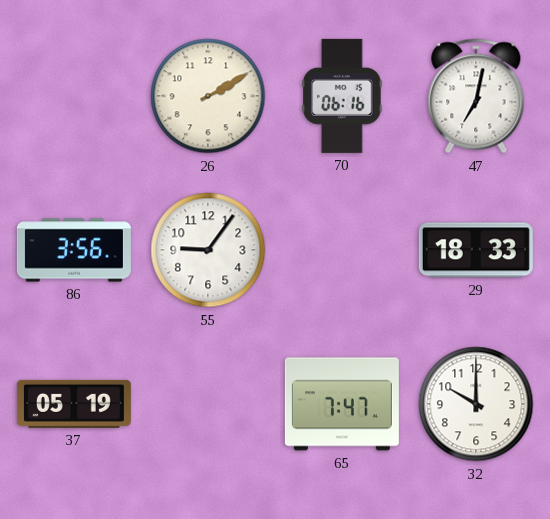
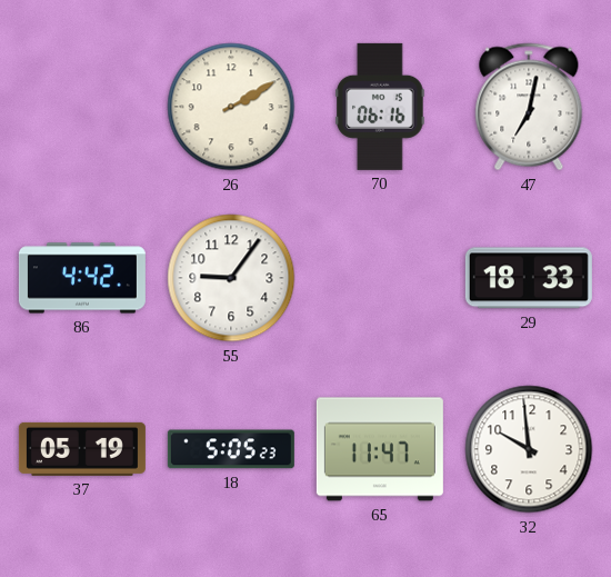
86: 3:56 -> 4:42 (82, 278)
18: none -> 5:05 (231, 449)
65: 7:47 -> 11:47 (380, 449)
32: 10:00 -> 9:59 (529, 449)
